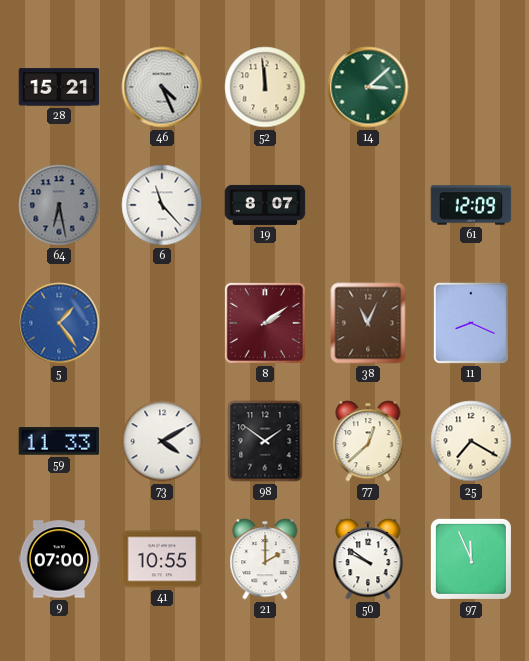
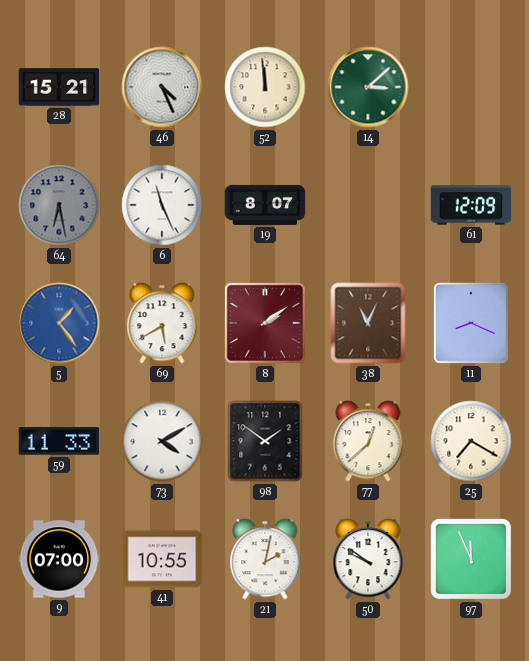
6: 11:23 -> 11:26 (162, 205)
69: none -> 5:40 (162, 323)
21: 2:00 -> 2:02 (265, 559)
